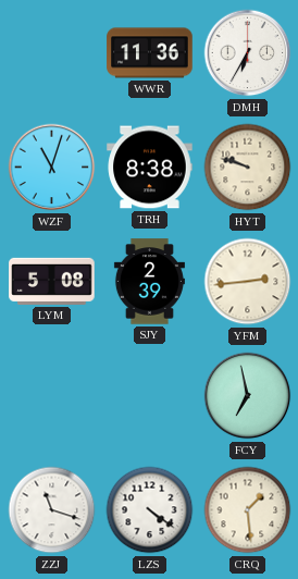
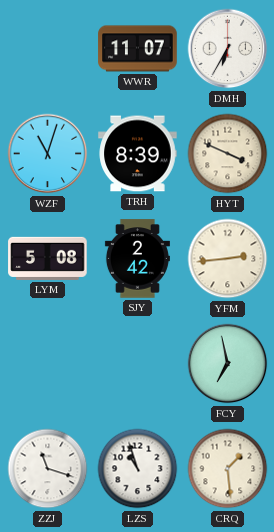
WWR: 11:36 -> 11:07 (138, 49)
TRH: 8:38 -> 8:39 (138, 154)
HYT: 9:48 -> 3:49 (228, 154)
SJY: 2:39 -> 2:42 (137, 259)
LZS: 4:21 -> 10:57 (138, 469)
